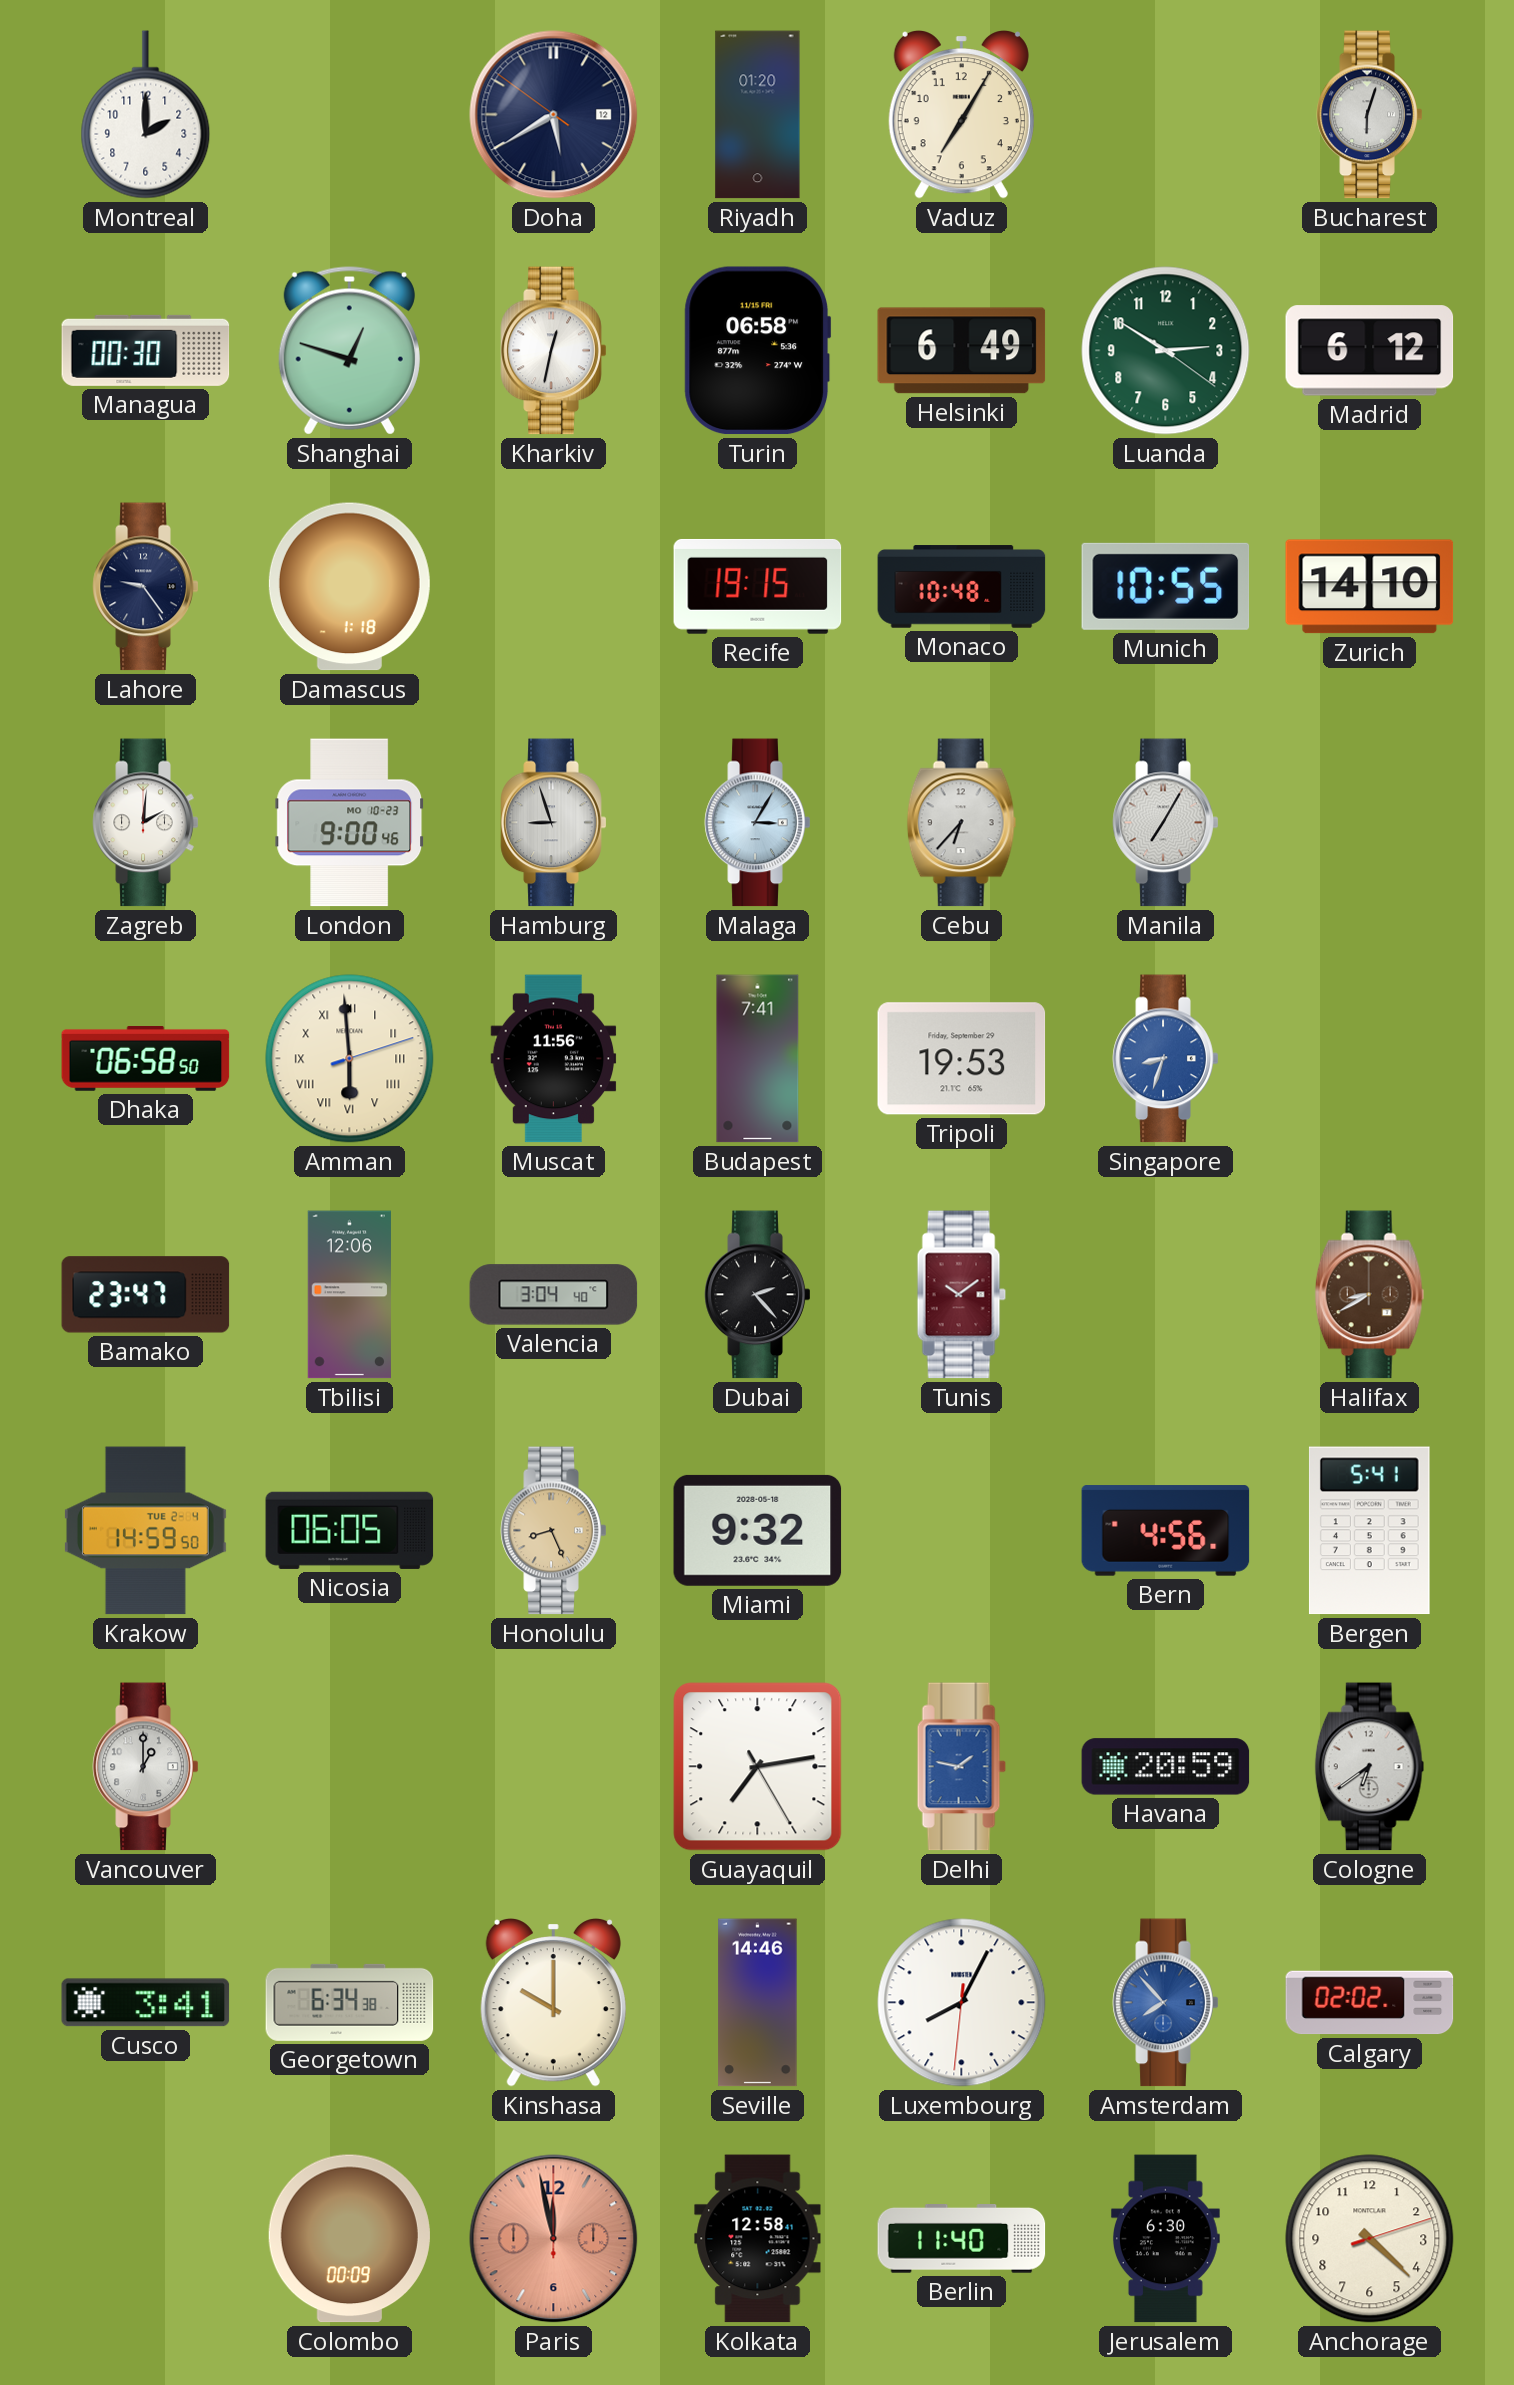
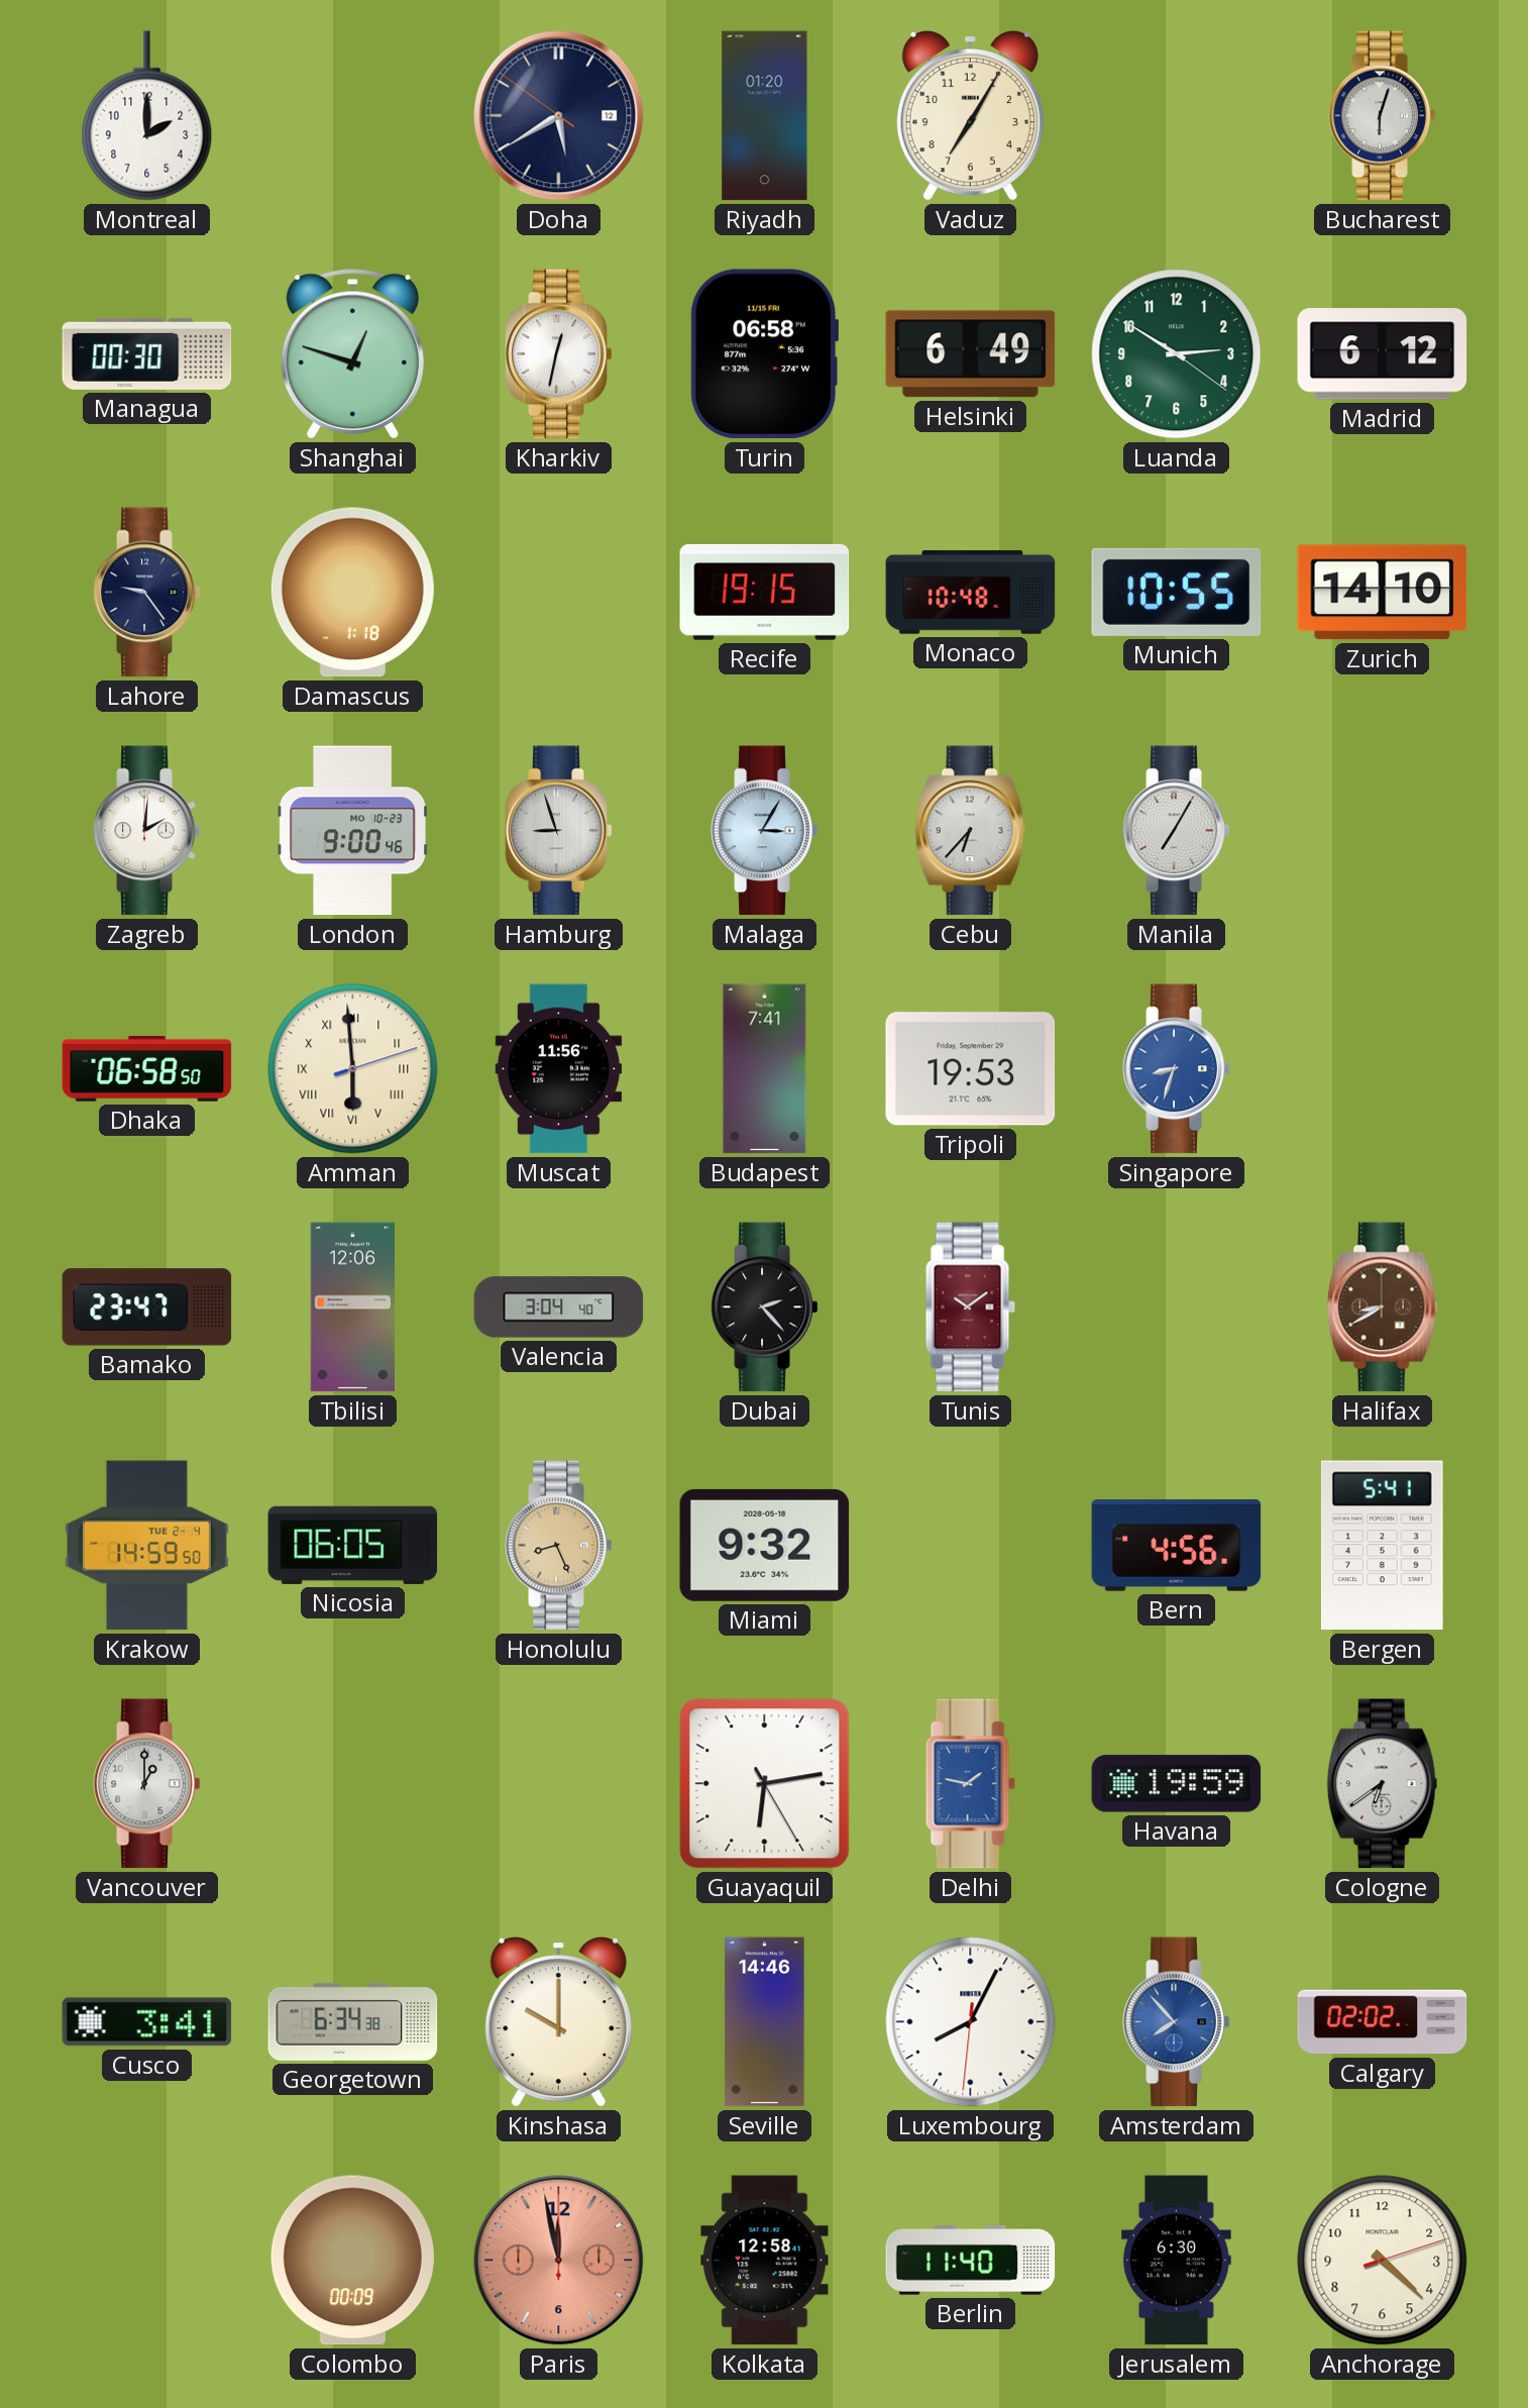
Guayaquil: 7:13 -> 6:13 (765, 1784)
Havana: 20:59 -> 19:59 (1177, 1784)
